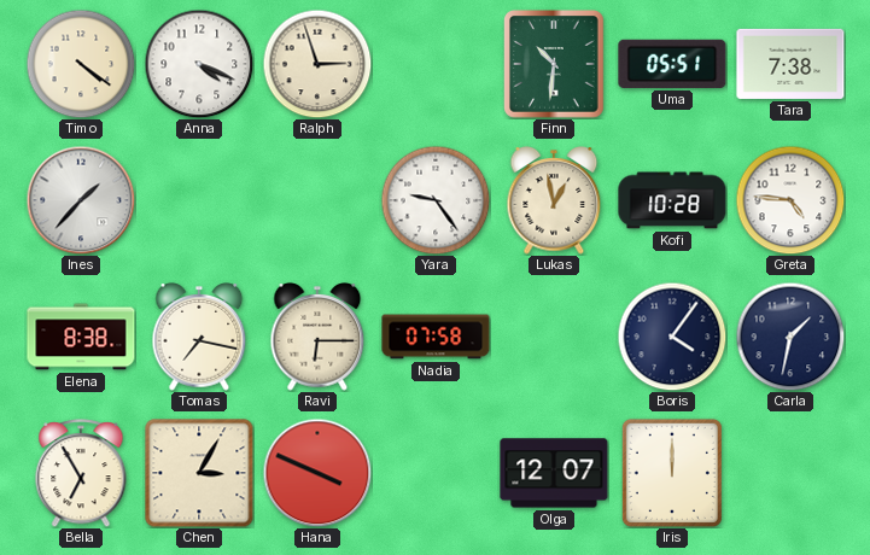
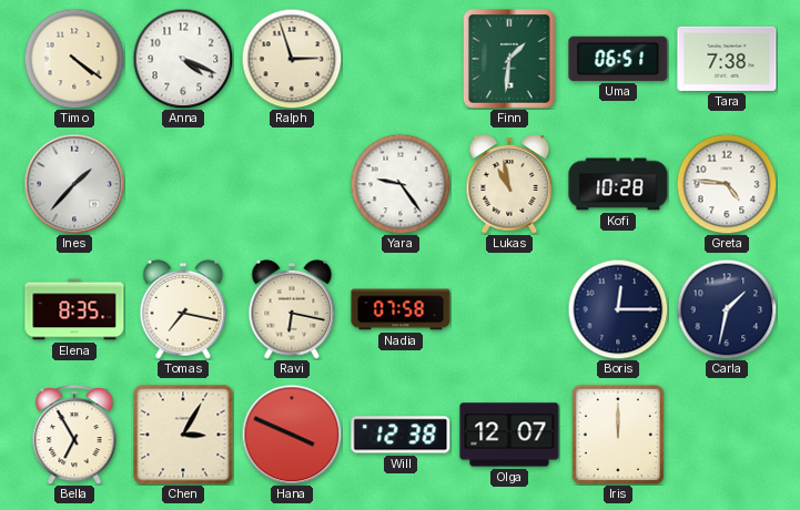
Finn: 10:31 -> 1:31 (510, 59)
Uma: 05:51 -> 06:51 (618, 59)
Lukas: 12:58 -> 10:58 (509, 184)
Elena: 8:38 -> 8:35 (74, 309)
Ravi: 6:15 -> 6:17 (292, 309)
Boris: 4:06 -> 12:15 (618, 309)
Will: none -> 12:38 (401, 435)
